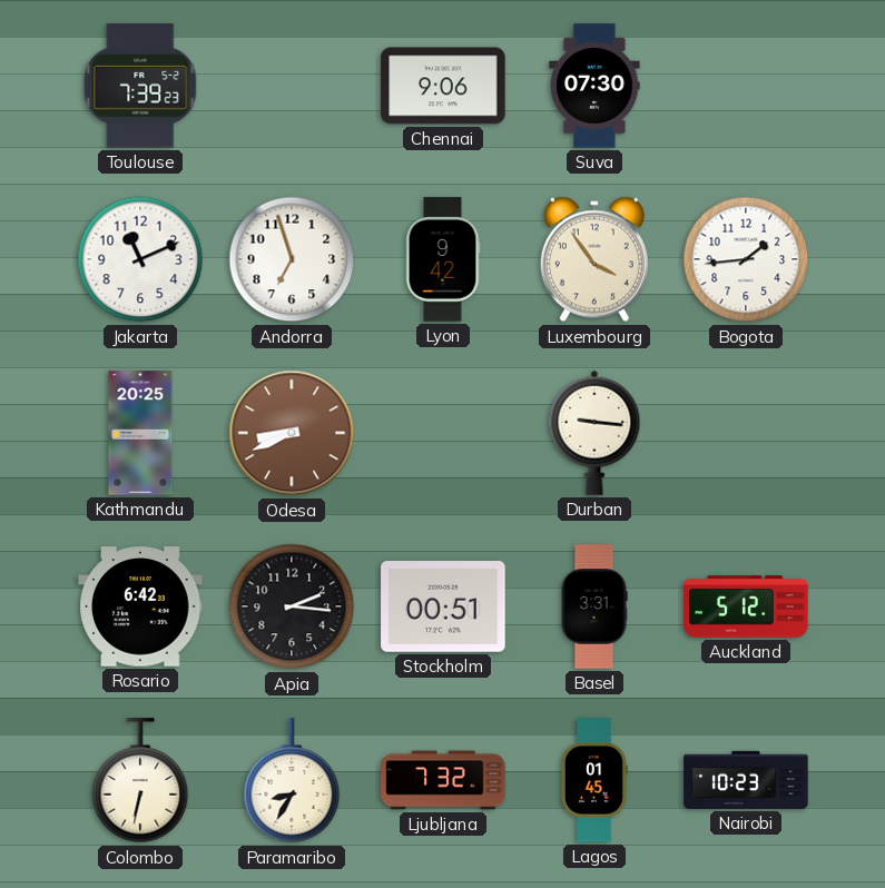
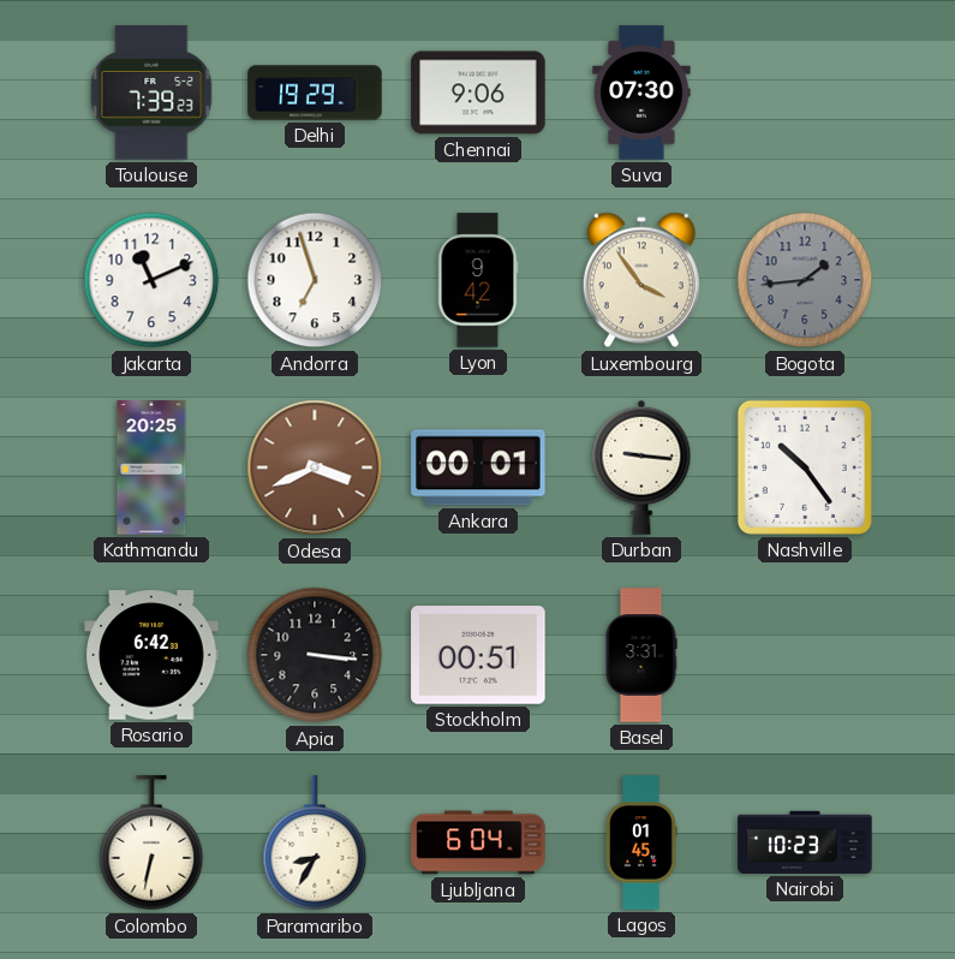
Delhi: none -> 19:29 (315, 93)
Bogota dial: white -> grey (805, 280)
Odesa: 8:41 -> 3:41 (315, 467)
Ankara: none -> 00:01 (478, 467)
Nashville: none -> 10:24 (805, 467)
Apia: 2:16 -> 3:16 (315, 655)
Auckland: 5:12 -> none (746, 606)
Ljubljana: 7:32 -> 6:04 (478, 842)
